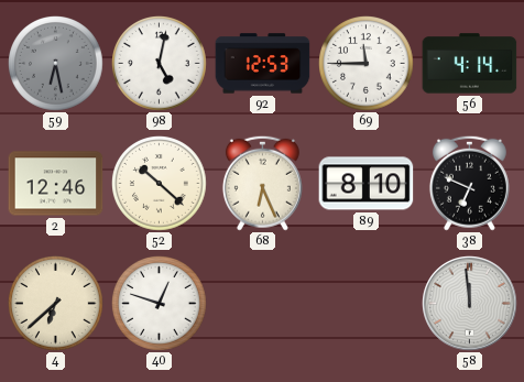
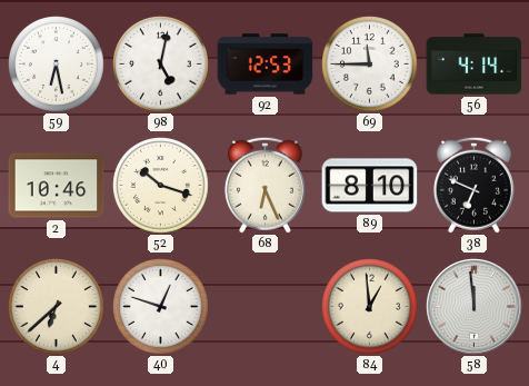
59 dial: grey -> white (57, 65)
2: 12:46 -> 10:46 (57, 186)
52: 10:22 -> 10:18 (161, 186)
84: none -> 12:59 (370, 307)
